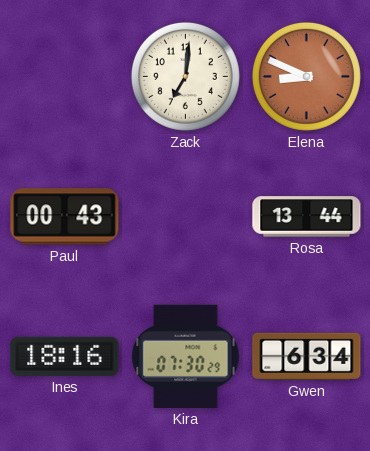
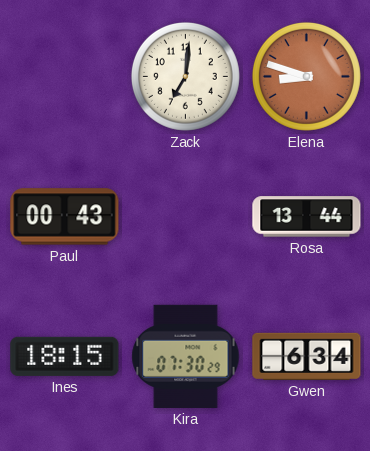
Elena: 8:49 -> 8:48 (306, 76)
Ines: 18:16 -> 18:15 (65, 356)
